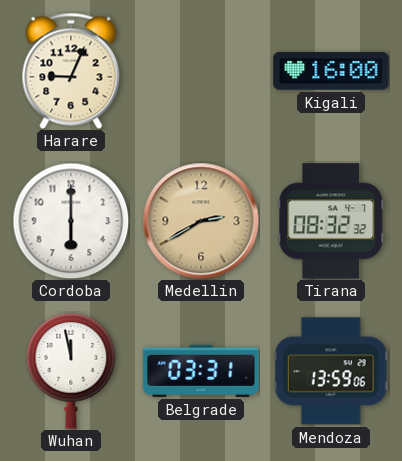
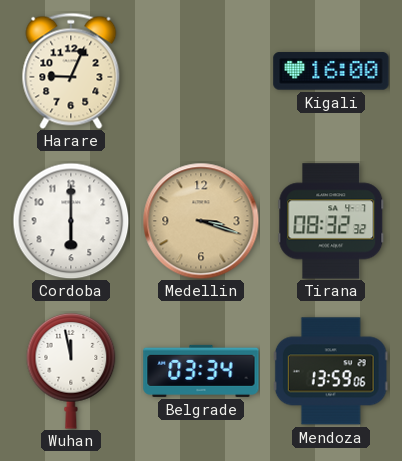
Medellin: 2:40 -> 3:18 (201, 221)
Belgrade: 03:31 -> 03:34 (201, 371)
